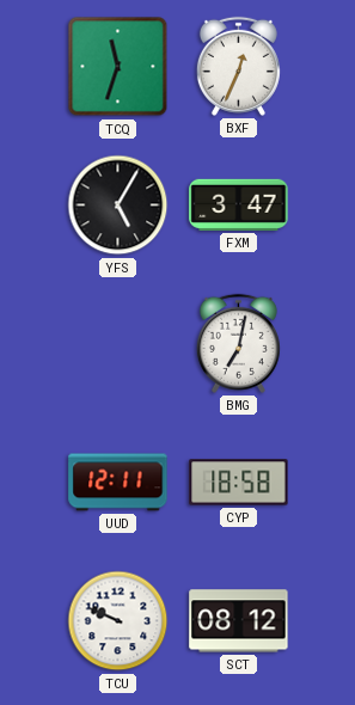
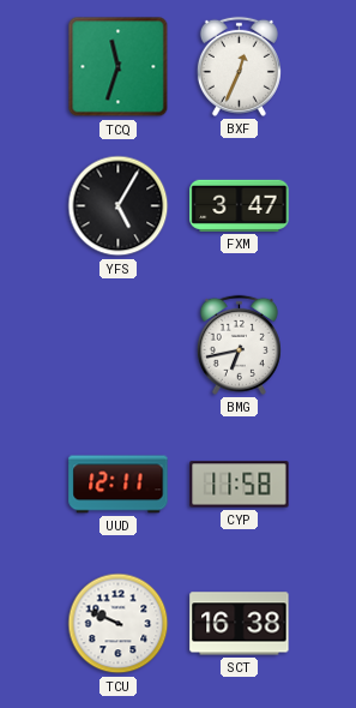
BMG: 7:02 -> 6:43 (239, 344)
CYP: 18:58 -> 11:58 (240, 485)
SCT: 08:12 -> 16:38 (240, 624)
